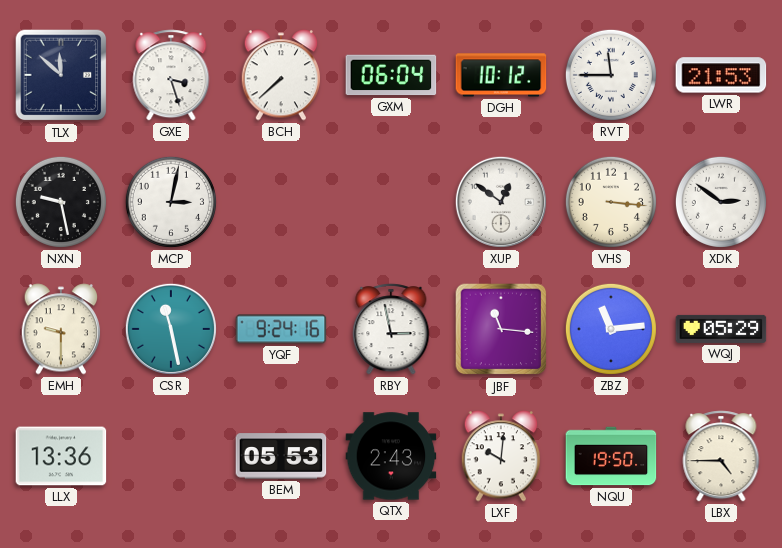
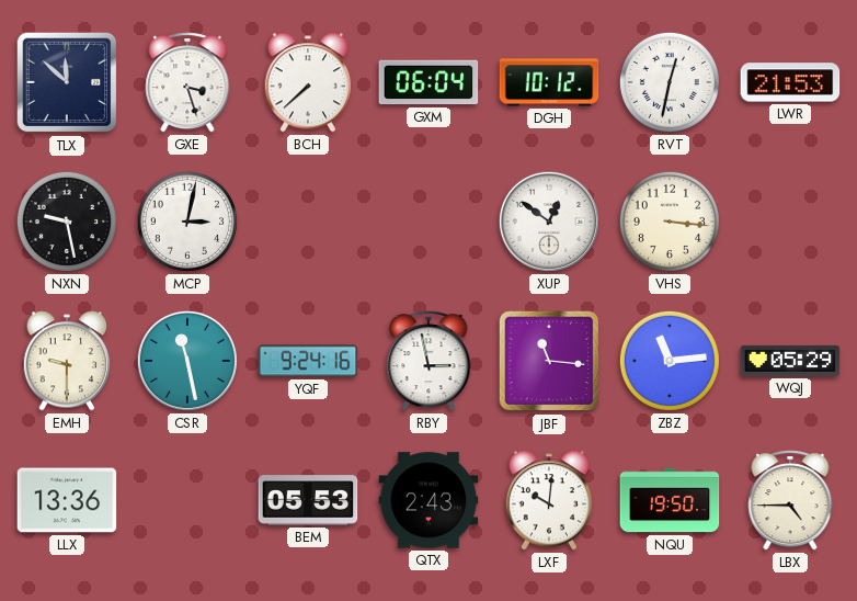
RVT: 11:45 -> 12:32 (670, 82)
XDK: 2:51 -> none (721, 202)
